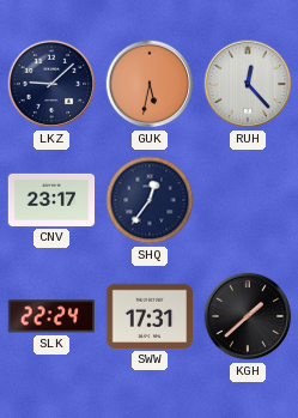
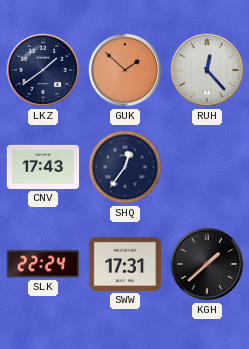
LKZ: 9:08 -> 1:39 (43, 70)
GUK: 5:32 -> 1:52 (125, 70)
CNV: 23:17 -> 17:43 (43, 167)
